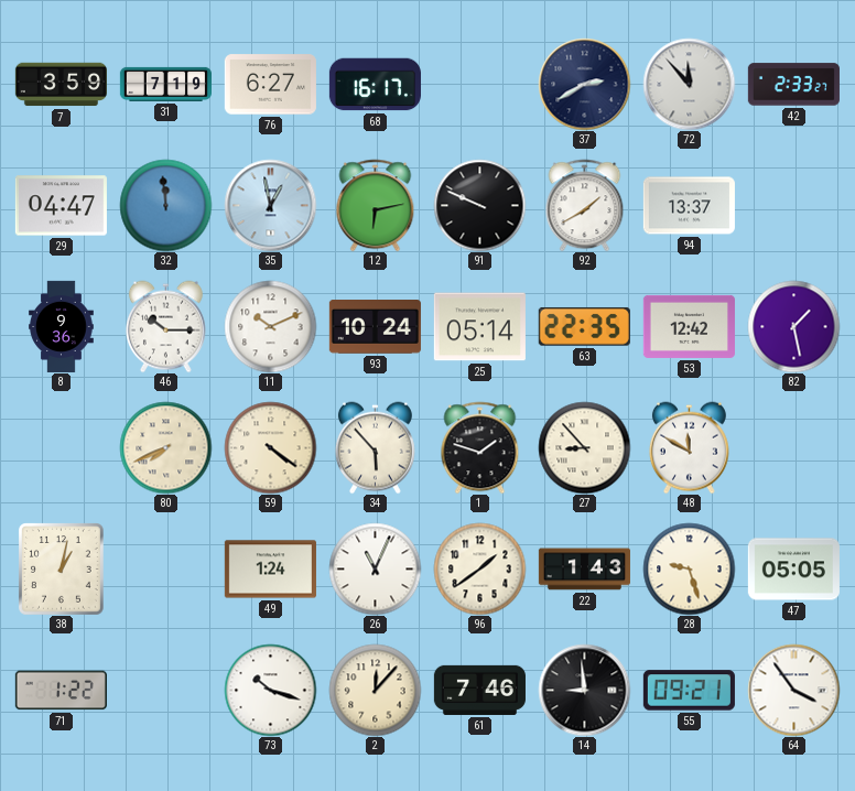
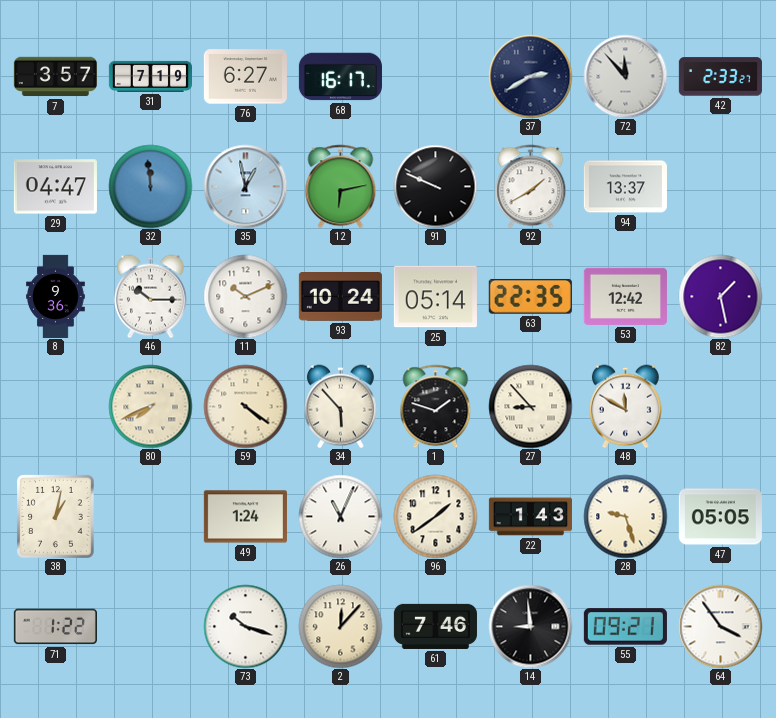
7: 3:59 -> 3:57 (55, 77)
